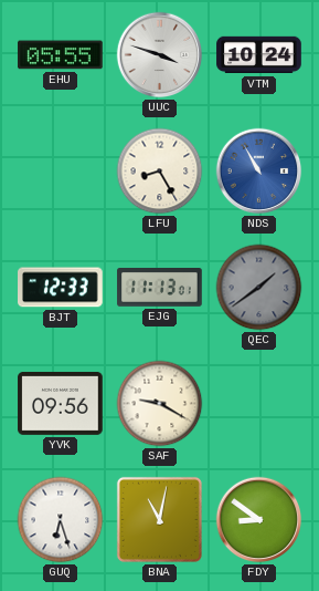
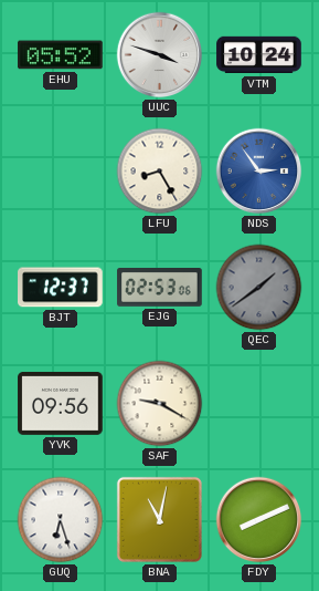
EHU: 05:55 -> 05:52 (61, 55)
NDS: 10:55 -> 2:54 (259, 172)
BJT: 12:33 -> 12:37 (61, 288)
EJG: 11:13 -> 02:53 (160, 288)
FDY: 8:51 -> 8:11 (259, 520)
